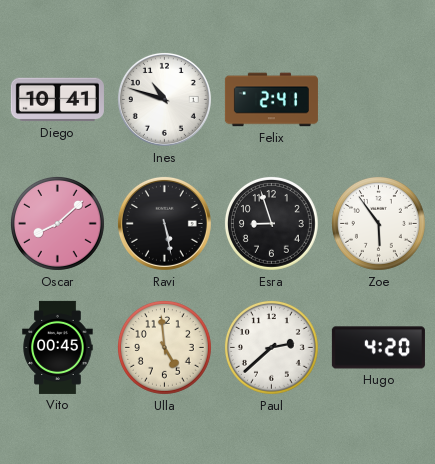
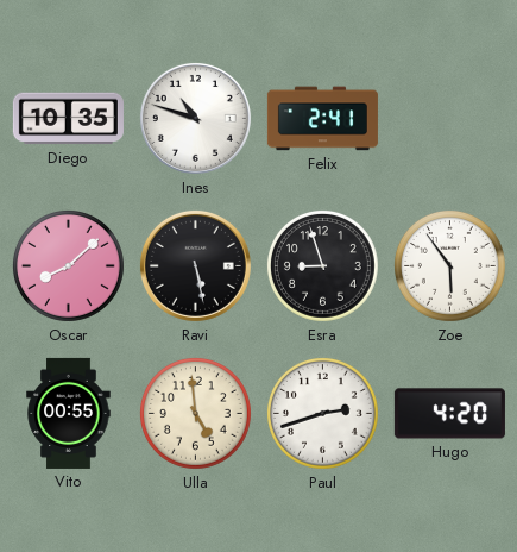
Diego: 10:41 -> 10:35 (68, 119)
Vito: 00:45 -> 00:55 (69, 413)
Paul: 2:38 -> 2:42 (322, 413)
